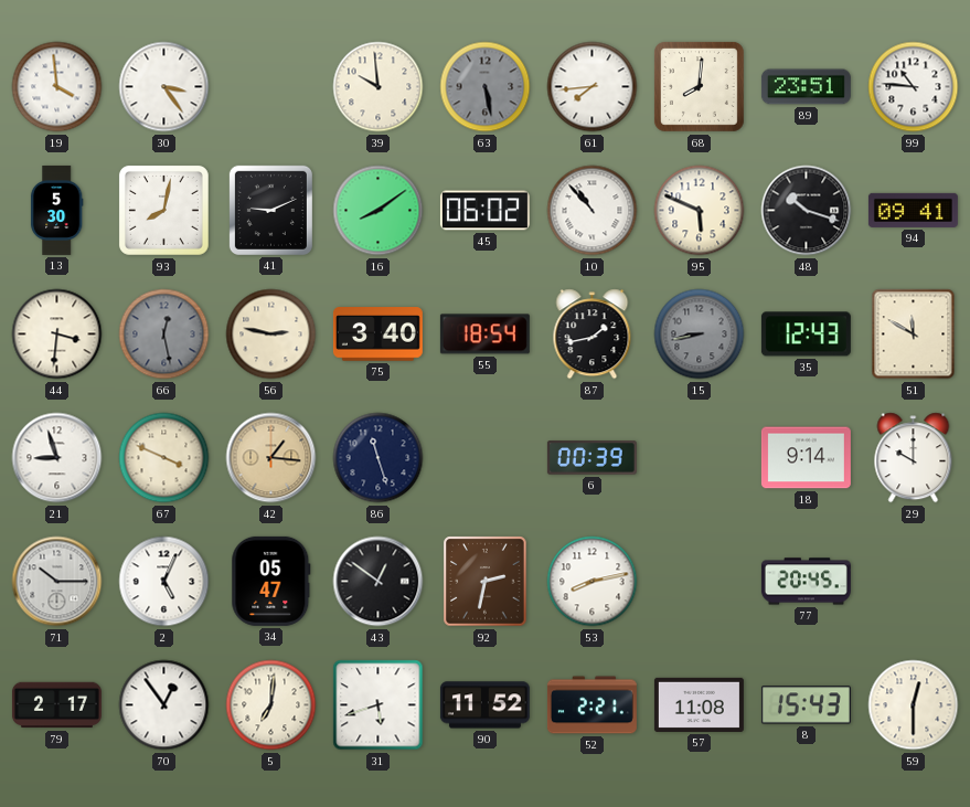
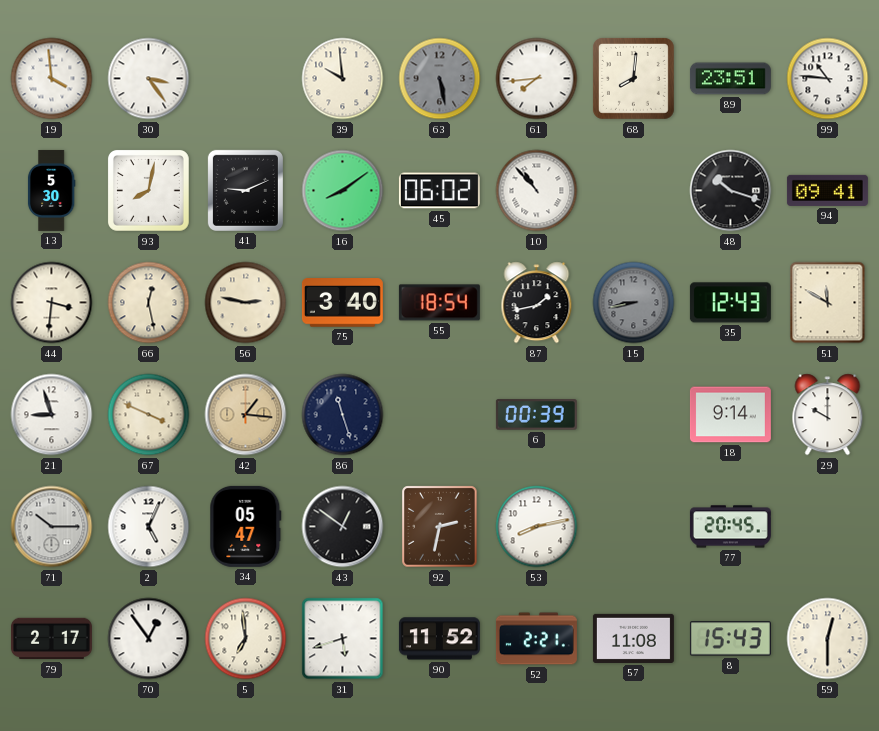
95: 5:49 -> none (700, 211)
66 dial: grey -> cream (149, 303)
5: 7:01 -> 6:59 (246, 639)
